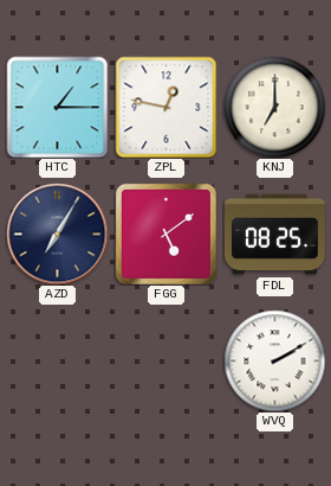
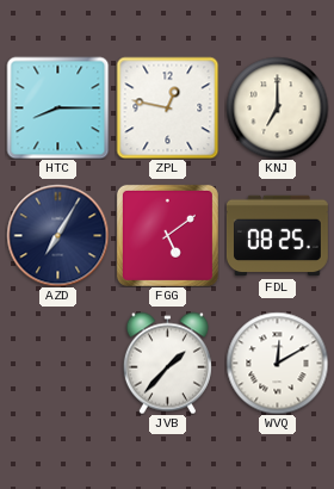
HTC: 1:15 -> 8:15 (57, 107)
JVB: none -> 1:37 (167, 363)
WVQ: 2:10 -> 12:10 (277, 363)
